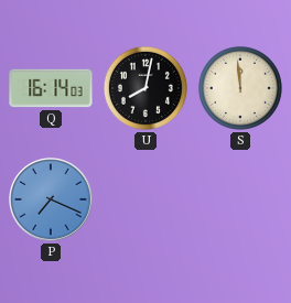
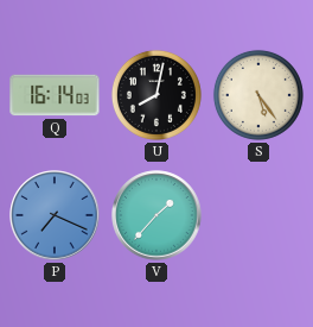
S: 11:59 -> 5:24 (258, 95)
V: none -> 1:37 (156, 215)
